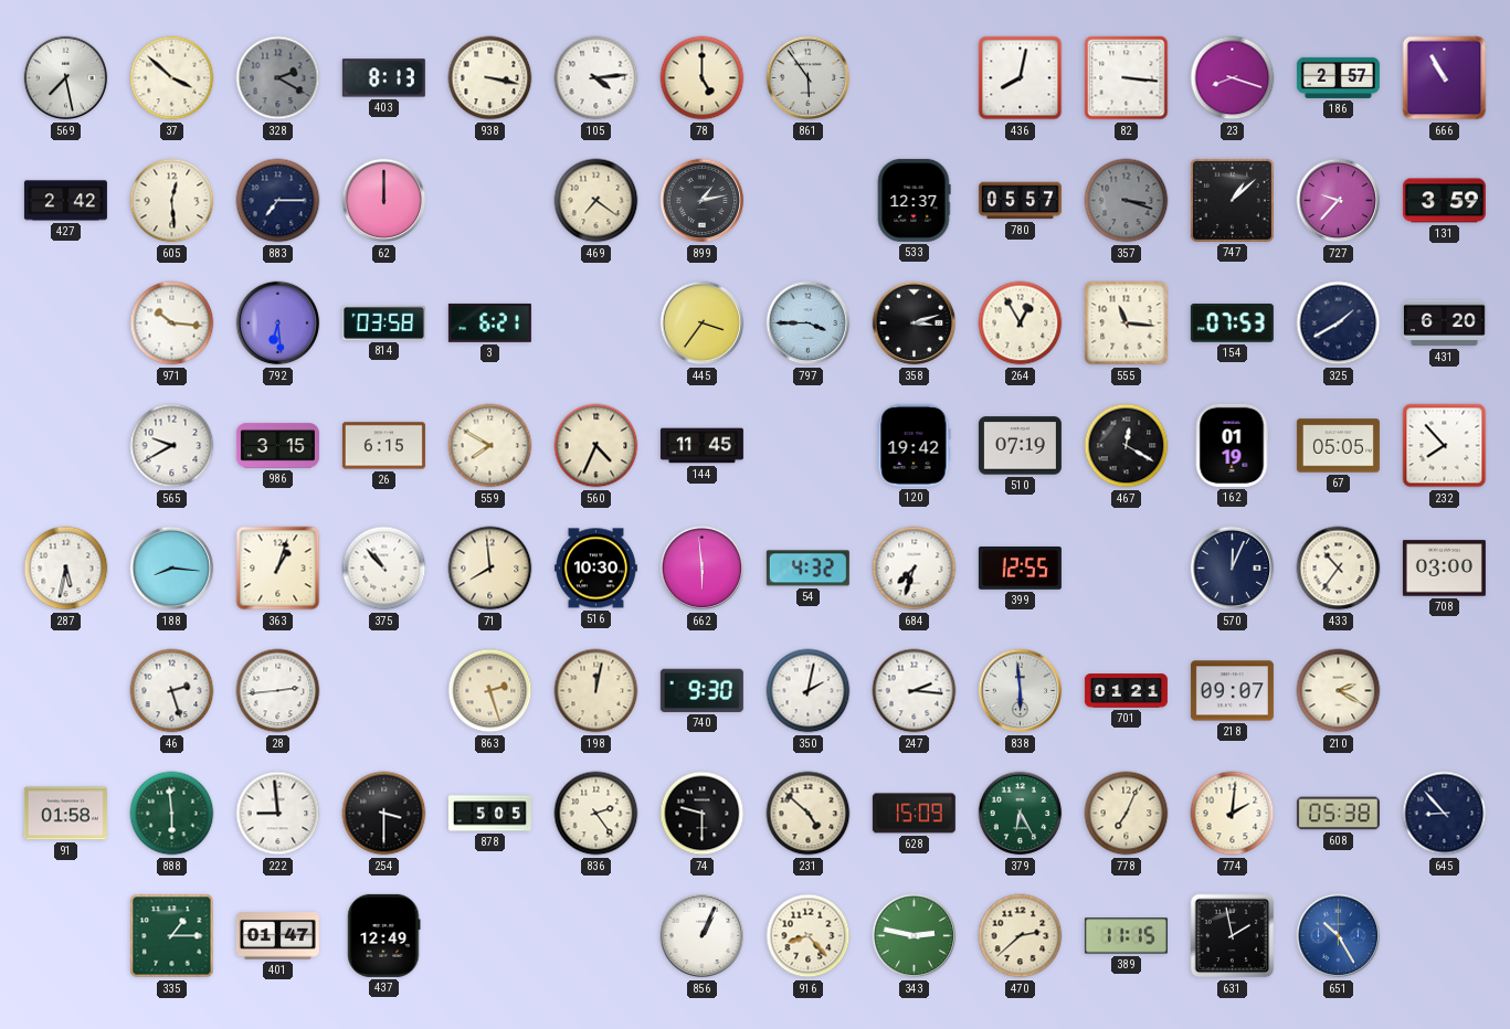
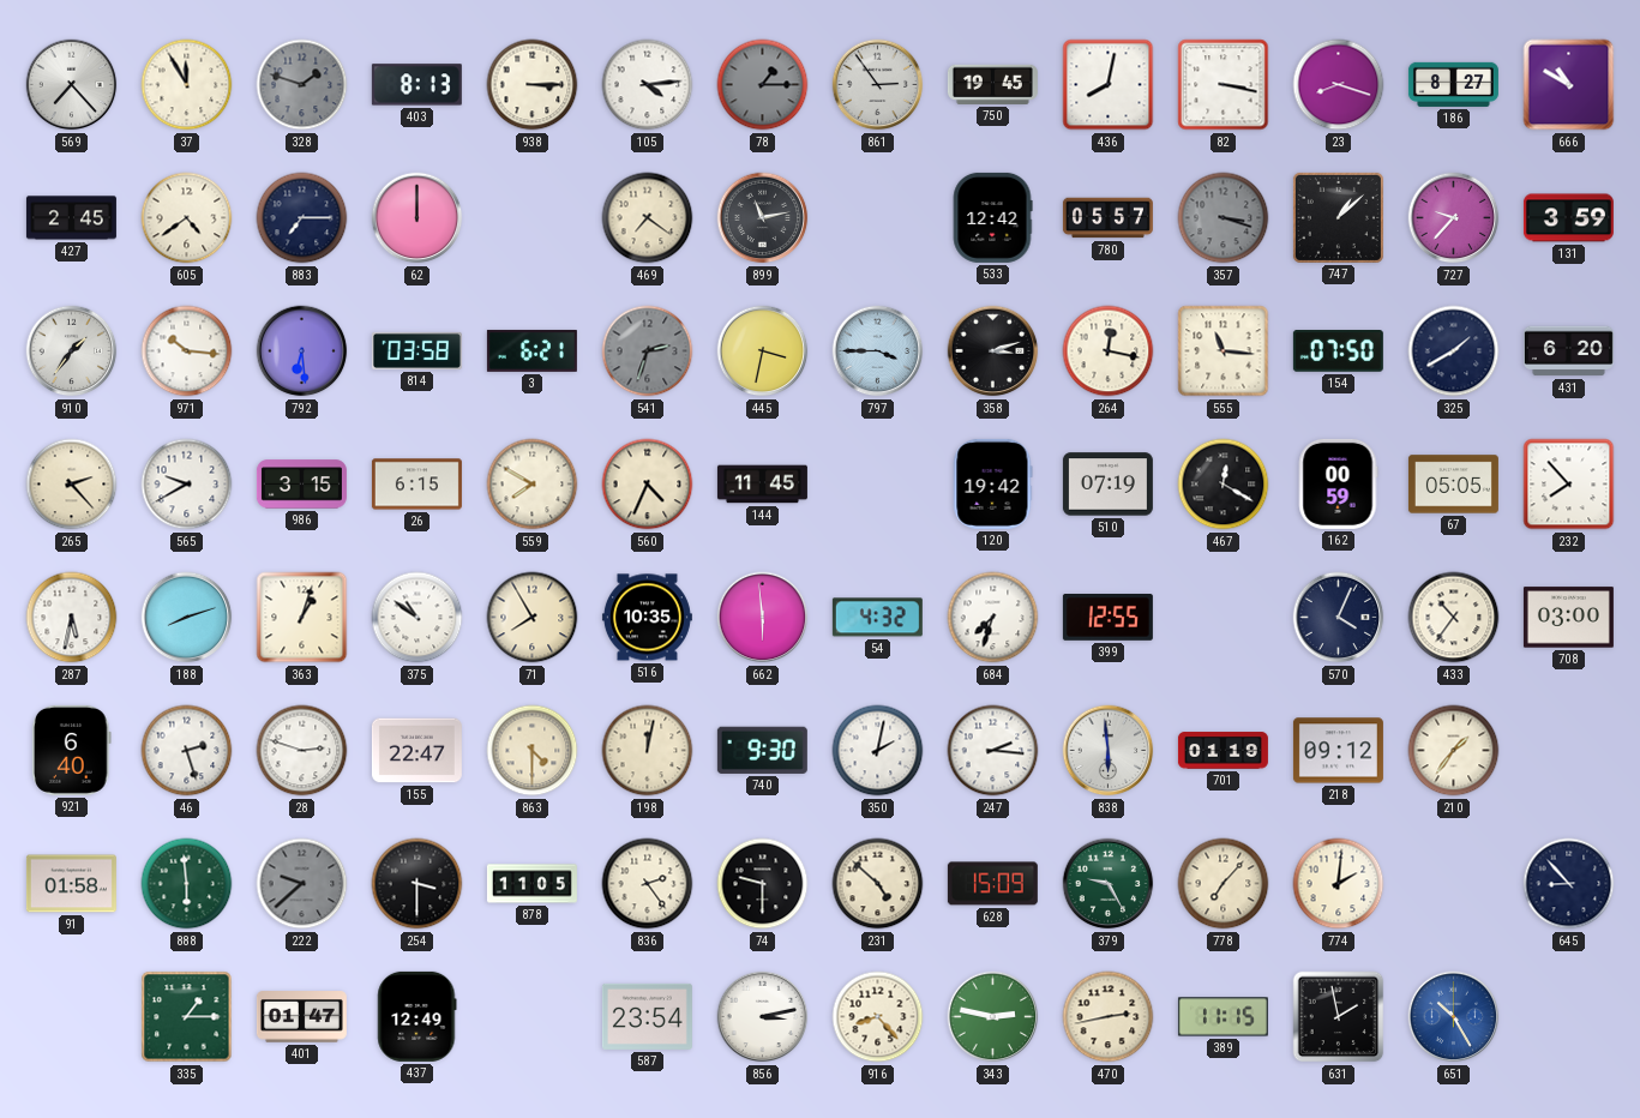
569: 7:28 -> 7:23 (72, 85)
37: 3:52 -> 11:55 (187, 85)
328: 2:20 -> 1:48 (302, 85)
938: 3:17 -> 3:15 (533, 85)
78: 5:00 -> 1:15 (763, 85)
78 dial: cream -> grey (763, 85)
861: 5:54 -> 2:54 (878, 85)
750: none -> 19:45 (992, 84)
82: 3:16 -> 3:17 (1224, 85)
186: 2:57 -> 8:27 (1453, 84)
666: 10:55 -> 10:50 (1569, 85)
427: 2:42 -> 2:45 (71, 218)
605: 12:29 -> 4:39 (187, 218)
899: 1:13 -> 11:13 (763, 218)
533: 12:37 -> 12:42 (992, 217)
910: none -> 1:36 (72, 351)
541: none -> 2:33 (648, 351)
445: 3:36 -> 3:32 (763, 351)
264: 12:55 -> 12:17 (1109, 351)
154: 07:53 -> 07:50 (1338, 351)
265: none -> 2:23 (72, 485)
162: 01:19 -> 00:59 (1338, 483)
188: 8:16 -> 8:12 (187, 618)
375: 10:53 -> 10:51 (417, 618)
71: 7:59 -> 7:55 (533, 618)
516: 10:30 -> 10:35 (647, 618)
570: 12:04 -> 4:04 (1339, 618)
921: none -> 6:40 (72, 750)
28: 2:44 -> 2:48 (302, 751)
155: none -> 22:47 (416, 751)
863: 2:27 -> 4:30 (533, 751)
701: 01:21 -> 01:19 (1223, 751)
218: 09:07 -> 09:12 (1338, 751)
210: 2:20 -> 1:36 (1454, 751)
222: 8:59 -> 9:38 (302, 884)
222 dial: white -> grey (302, 884)
878: 5:05 -> 11:05 (531, 884)
379: 6:25 -> 9:25 (1109, 884)
778: 7:04 -> 7:07 (1224, 884)
608: 05:38 -> none (1338, 814)
587: none -> 23:54 (647, 1016)
856: 1:04 -> 3:13 (763, 1017)
470: 2:38 -> 2:43 (1109, 1017)
